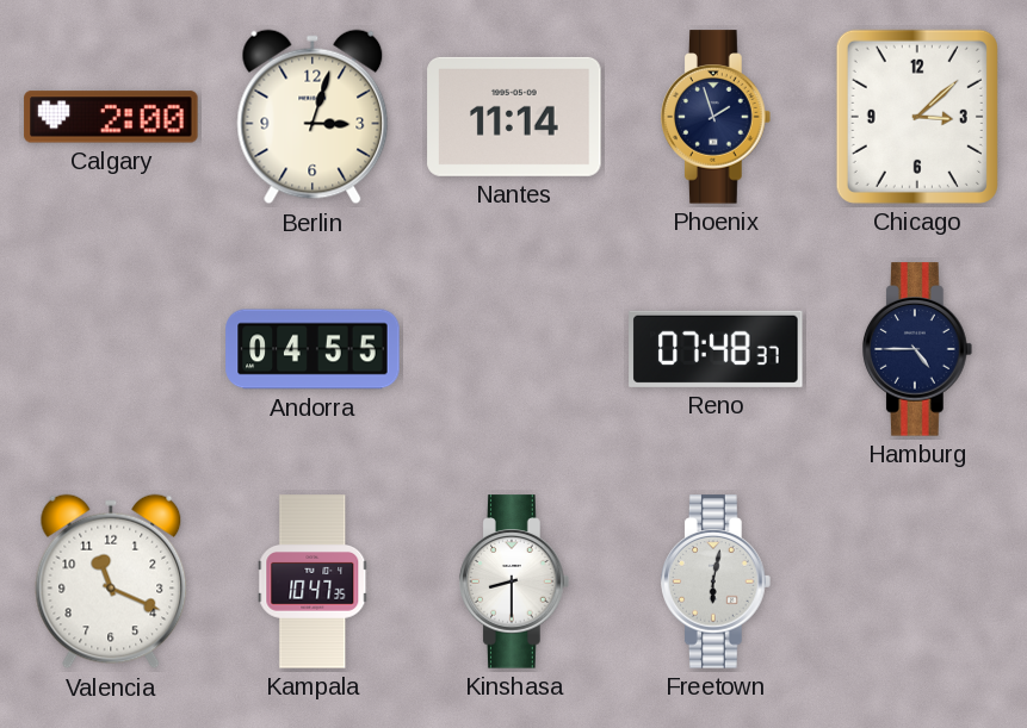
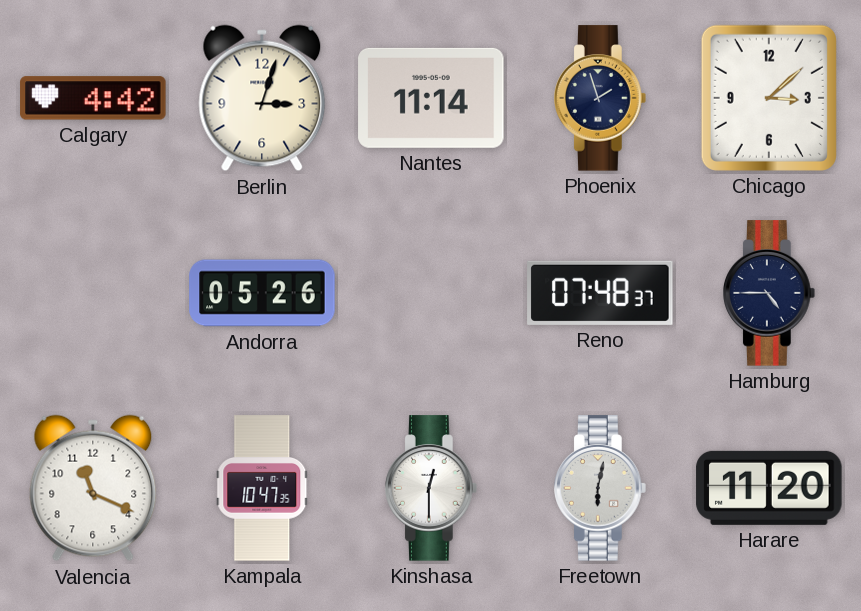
Calgary: 2:00 -> 4:42 (93, 98)
Andorra: 04:55 -> 05:26 (262, 293)
Kinshasa: 8:30 -> 12:30 (432, 488)
Harare: none -> 11:20 (769, 488)
